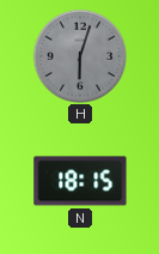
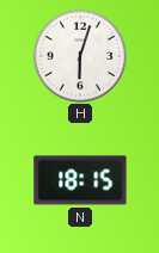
H dial: grey -> white (79, 55)
